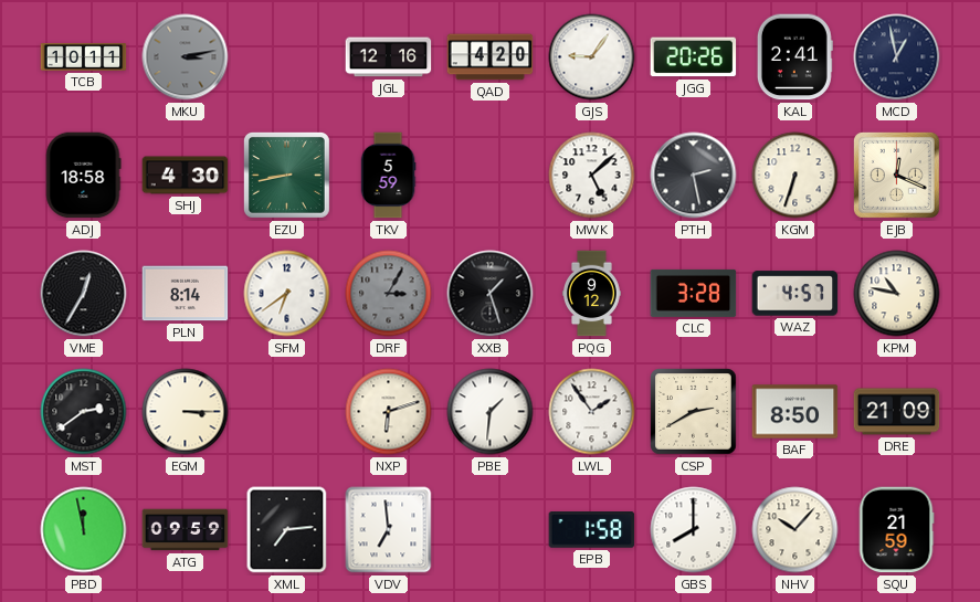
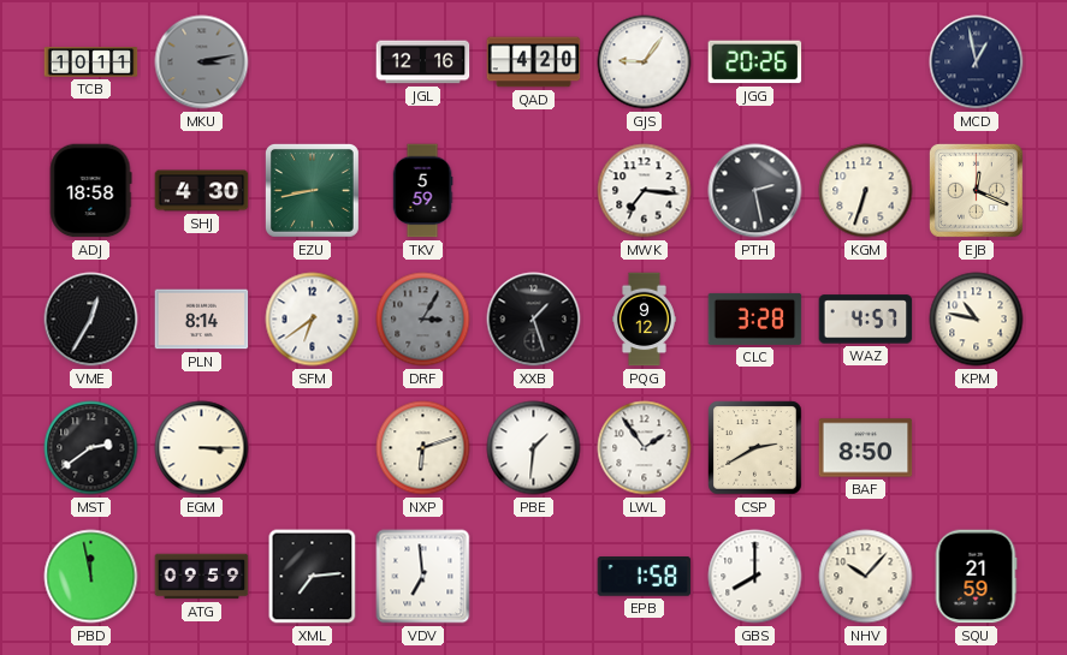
KAL: 2:41 -> none (794, 57)
MWK: 5:08 -> 7:16 (645, 191)
DRE: 21:09 -> none (897, 412)
